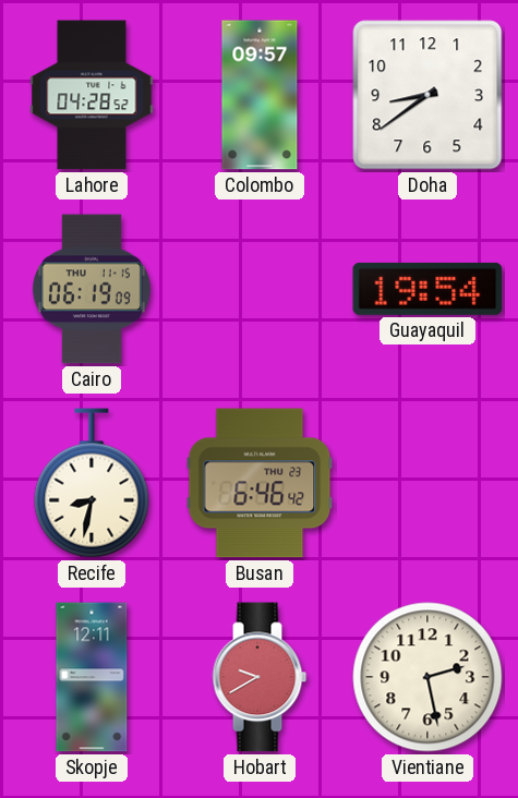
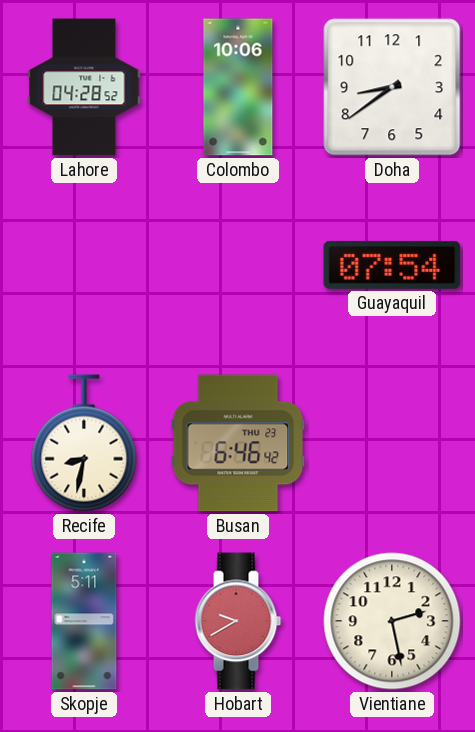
Colombo: 09:57 -> 10:06 (238, 87)
Cairo: 06:19 -> none (92, 289)
Guayaquil: 19:54 -> 07:54 (392, 265)
Skopje: 12:11 -> 5:11 (84, 621)
